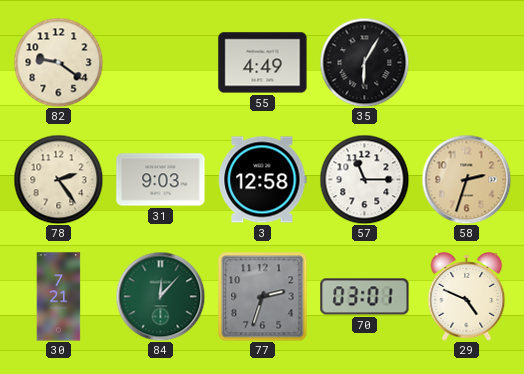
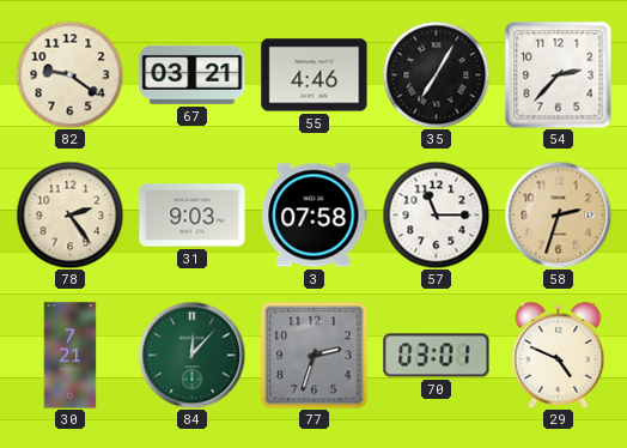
67: none -> 03:21 (193, 74)
55: 4:49 -> 4:46 (315, 75)
35: 6:05 -> 7:05 (436, 74)
54: none -> 2:37 (558, 74)
3: 12:58 -> 07:58 (315, 216)
